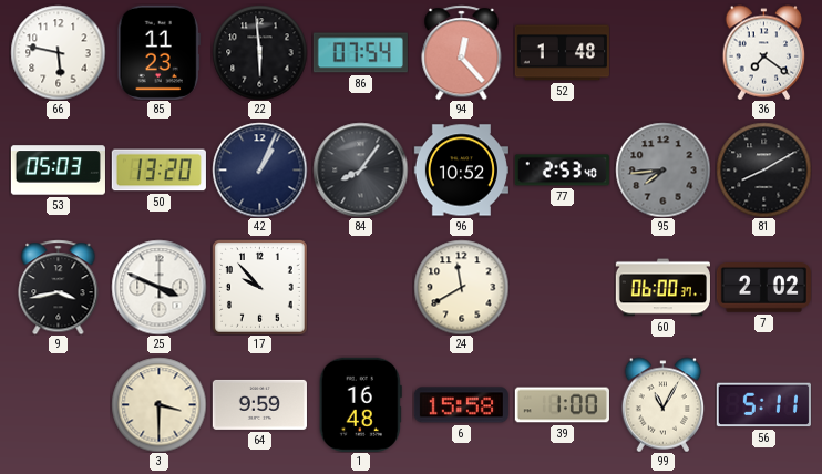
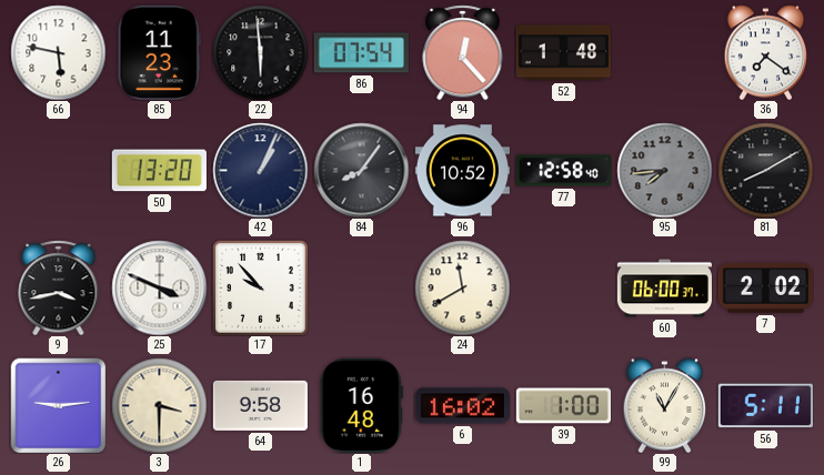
53: 05:03 -> none (58, 171)
77: 2:53 -> 12:58 (563, 171)
26: none -> 9:14 (58, 405)
64: 9:59 -> 9:58 (260, 405)
6: 15:58 -> 16:02 (462, 406)
